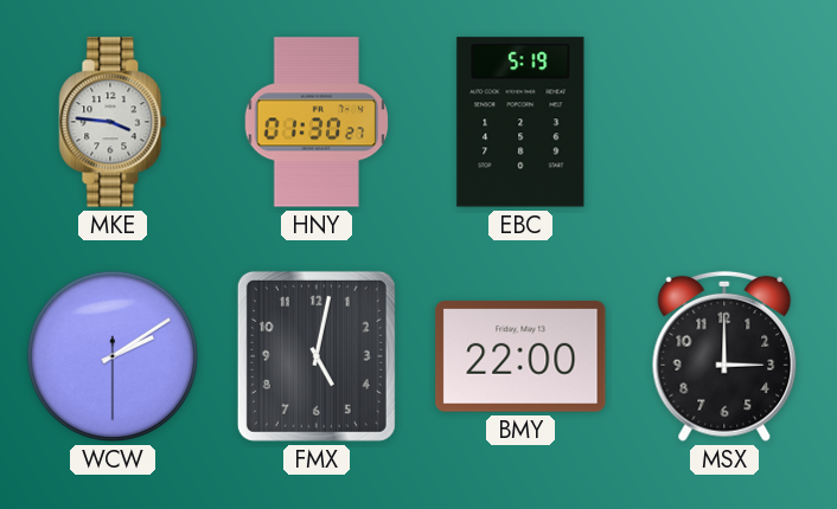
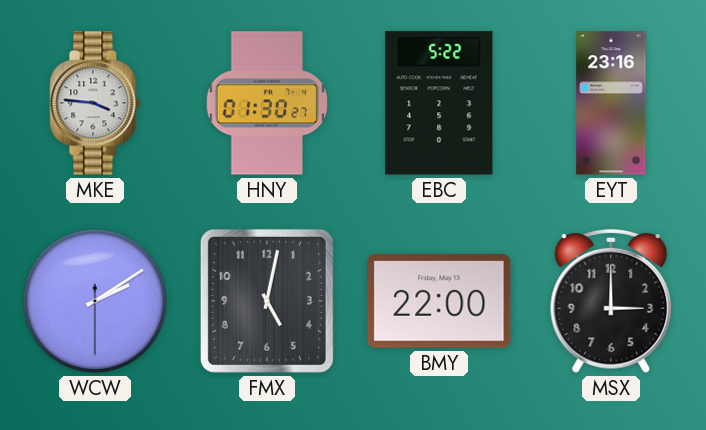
EBC: 5:19 -> 5:22 (439, 103)
EYT: none -> 23:16 (611, 103)
